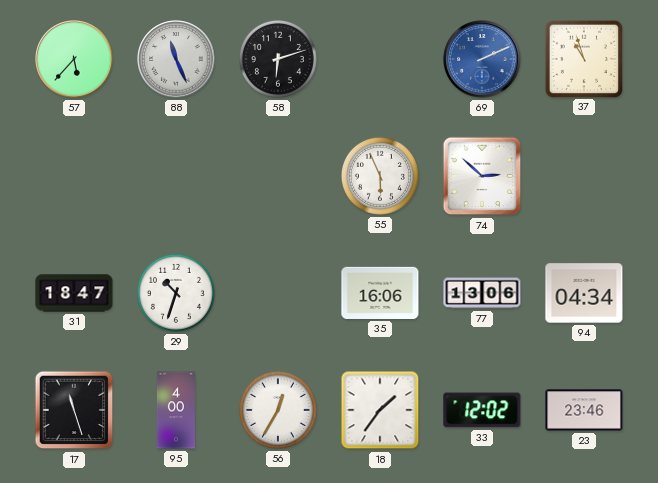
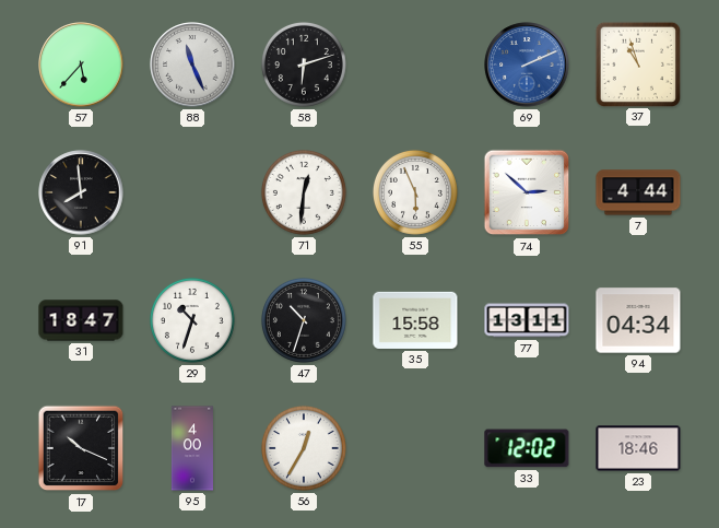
91: none -> 7:59 (81, 192)
71: none -> 12:31 (304, 192)
7: none -> 4:44 (638, 192)
47: none -> 10:33 (304, 320)
35: 16:06 -> 15:58 (415, 320)
77: 13:06 -> 13:11 (527, 320)
17: 11:27 -> 10:19 (81, 448)
18: 1:36 -> none (380, 410)
23: 23:46 -> 18:46 (638, 448)
